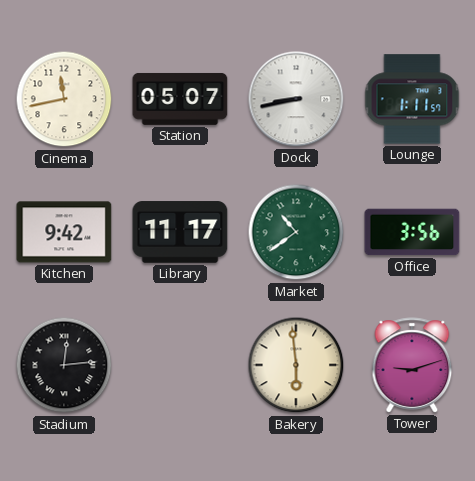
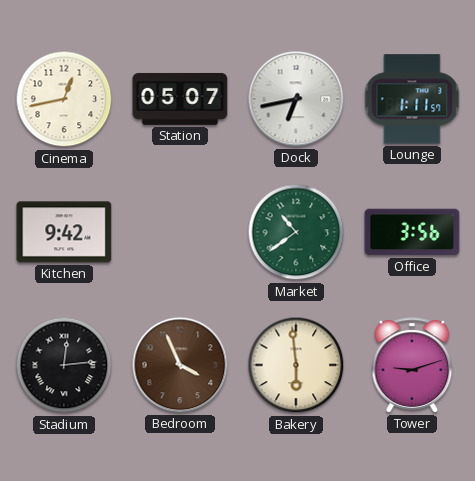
Cinema: 11:43 -> 12:43 (64, 99)
Dock: 8:43 -> 6:43 (296, 99)
Library: 11:17 -> none (180, 232)
Bedroom: none -> 3:56 (180, 365)
